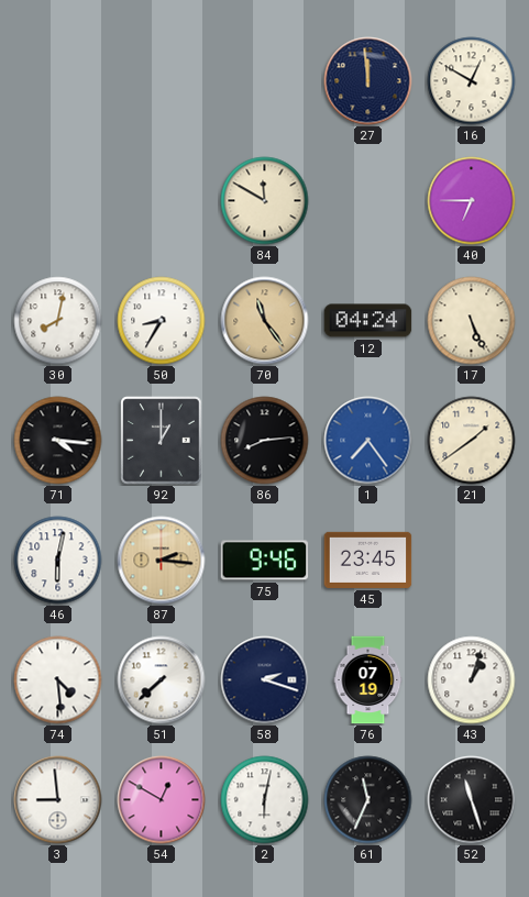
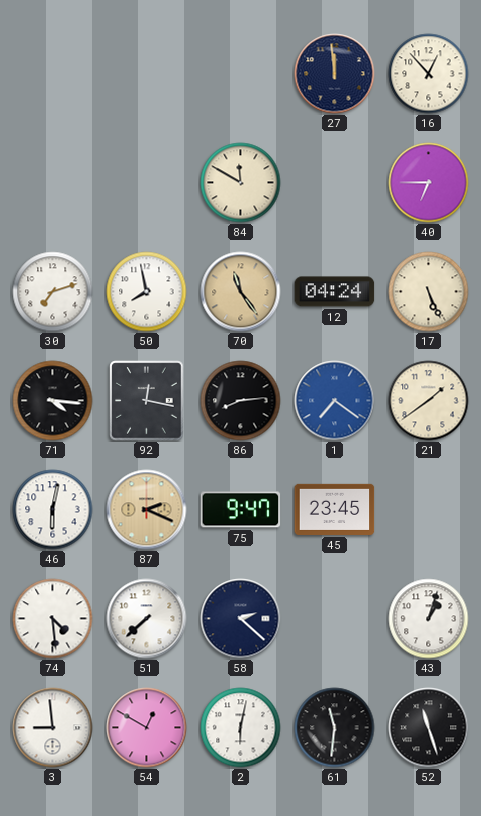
16: 12:50 -> 12:53 (429, 74)
30: 8:02 -> 7:12 (53, 292)
50: 8:35 -> 7:58 (147, 292)
92: 1:00 -> 12:17 (147, 401)
1: 7:24 -> 7:21 (335, 401)
87: 2:16 -> 2:19 (147, 510)
75: 9:46 -> 9:47 (241, 510)
58: 2:18 -> 2:22 (241, 619)
76: 07:19 -> none (368, 680)
61: 11:34 -> 11:31 (335, 728)
